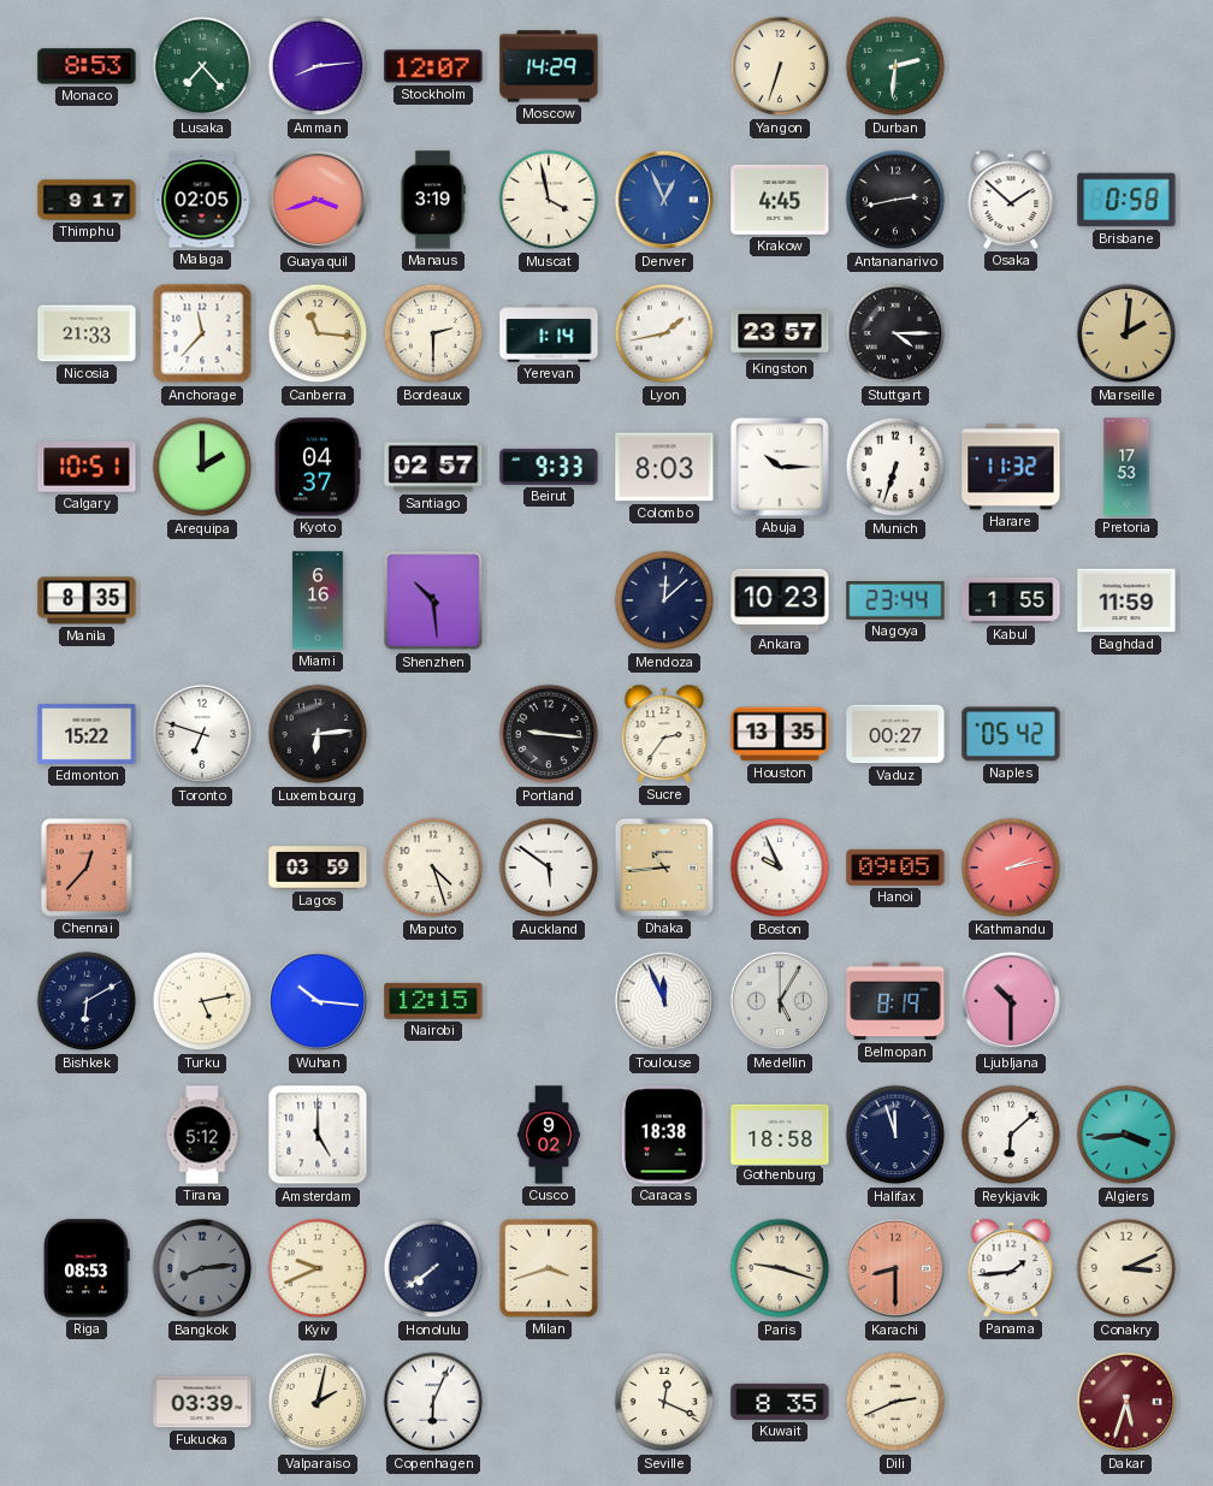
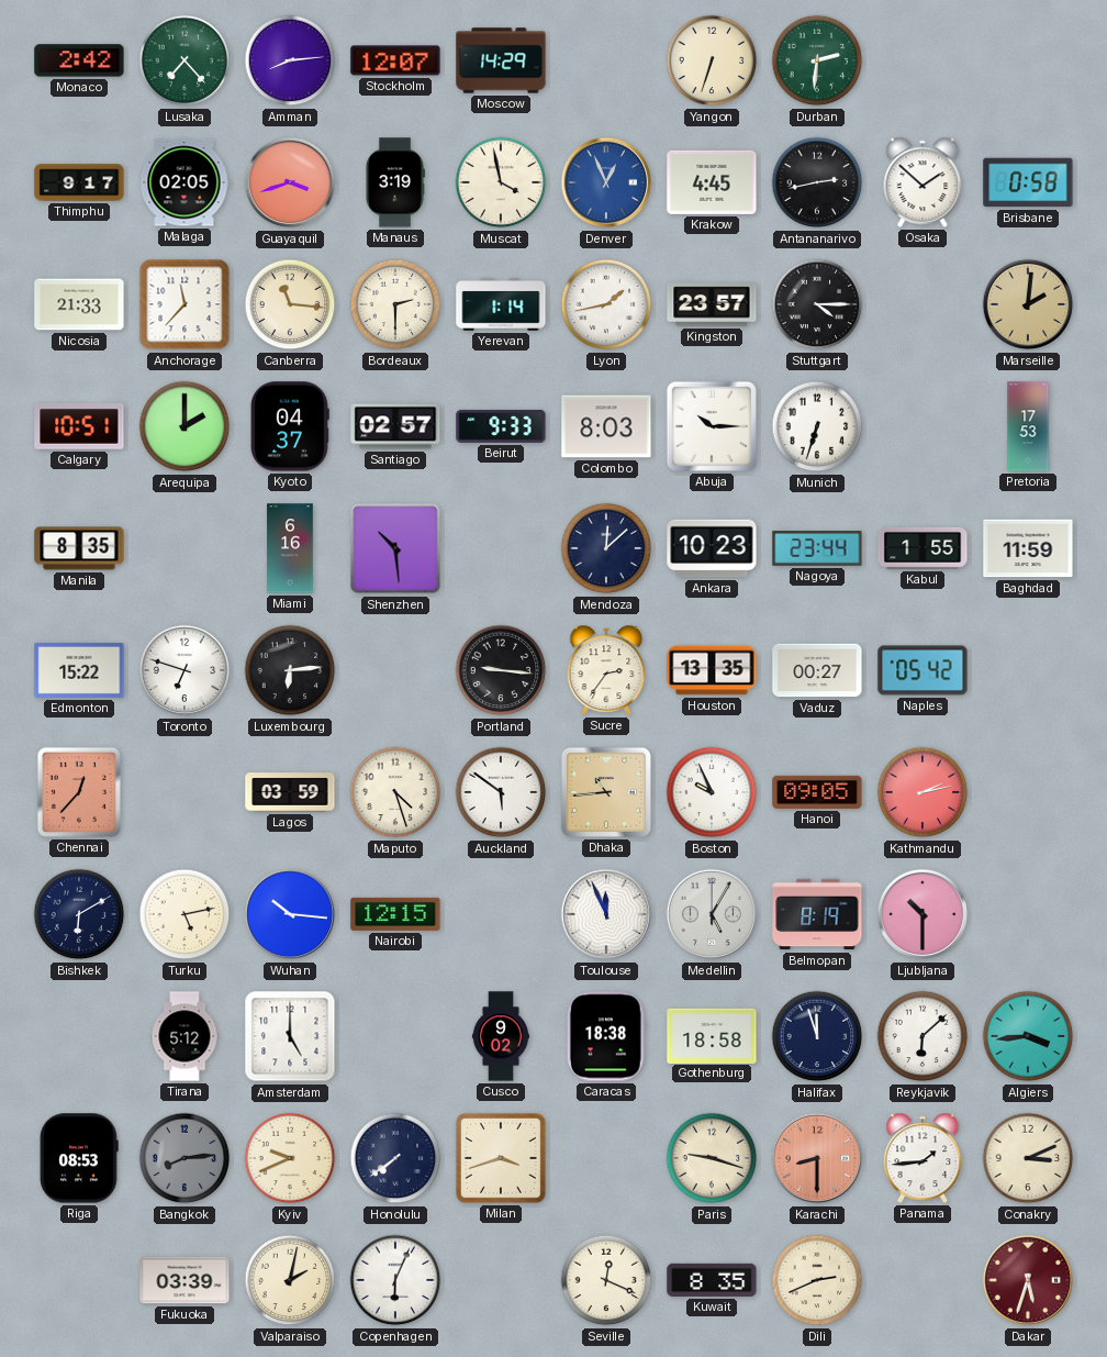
Monaco: 8:53 -> 2:42 (79, 60)
Harare: 11:32 -> none (1011, 467)
